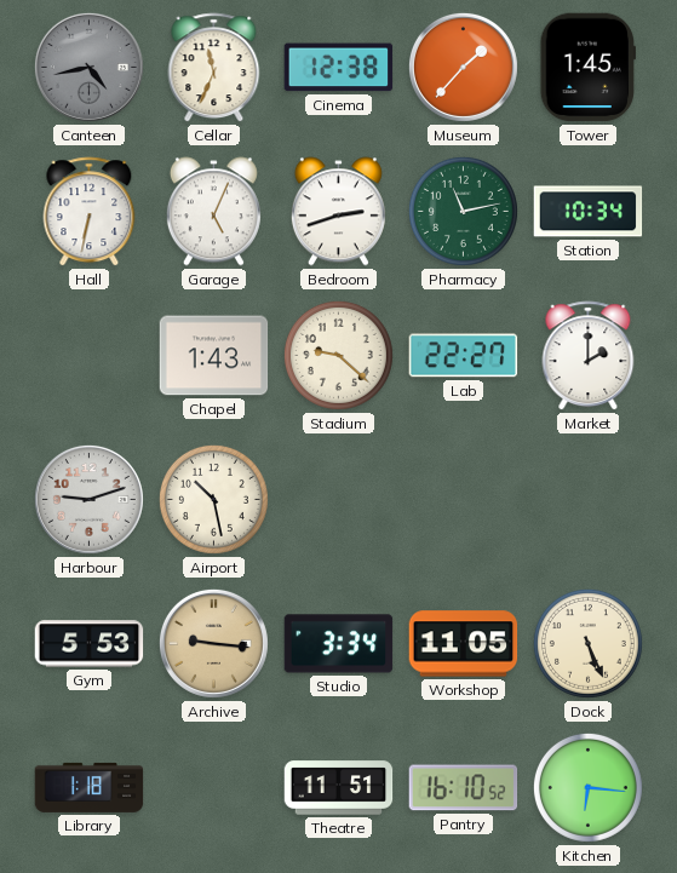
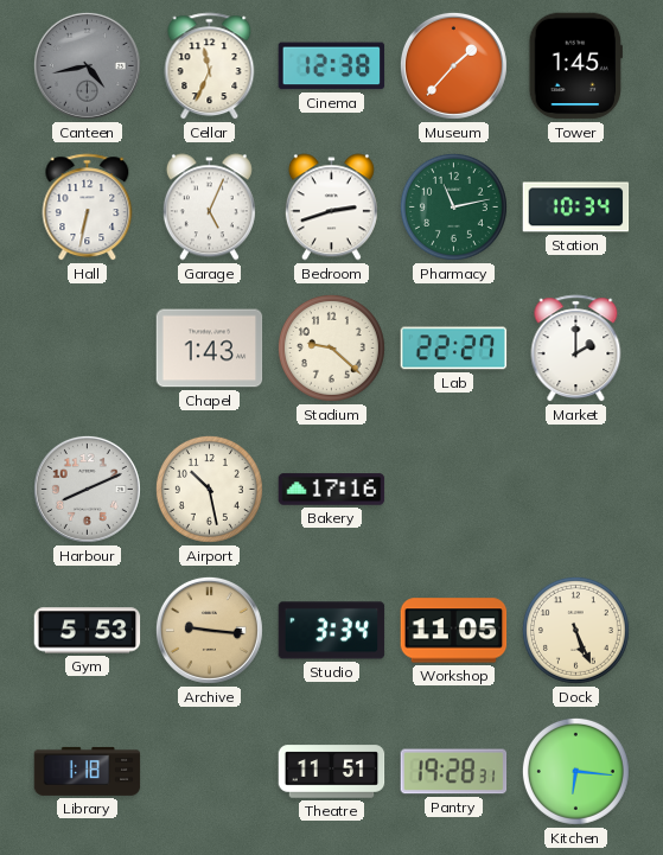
Harbour: 9:12 -> 8:11 (87, 489)
Bakery: none -> 17:16 (332, 490)
Pantry: 16:10 -> 19:28 (454, 772)
